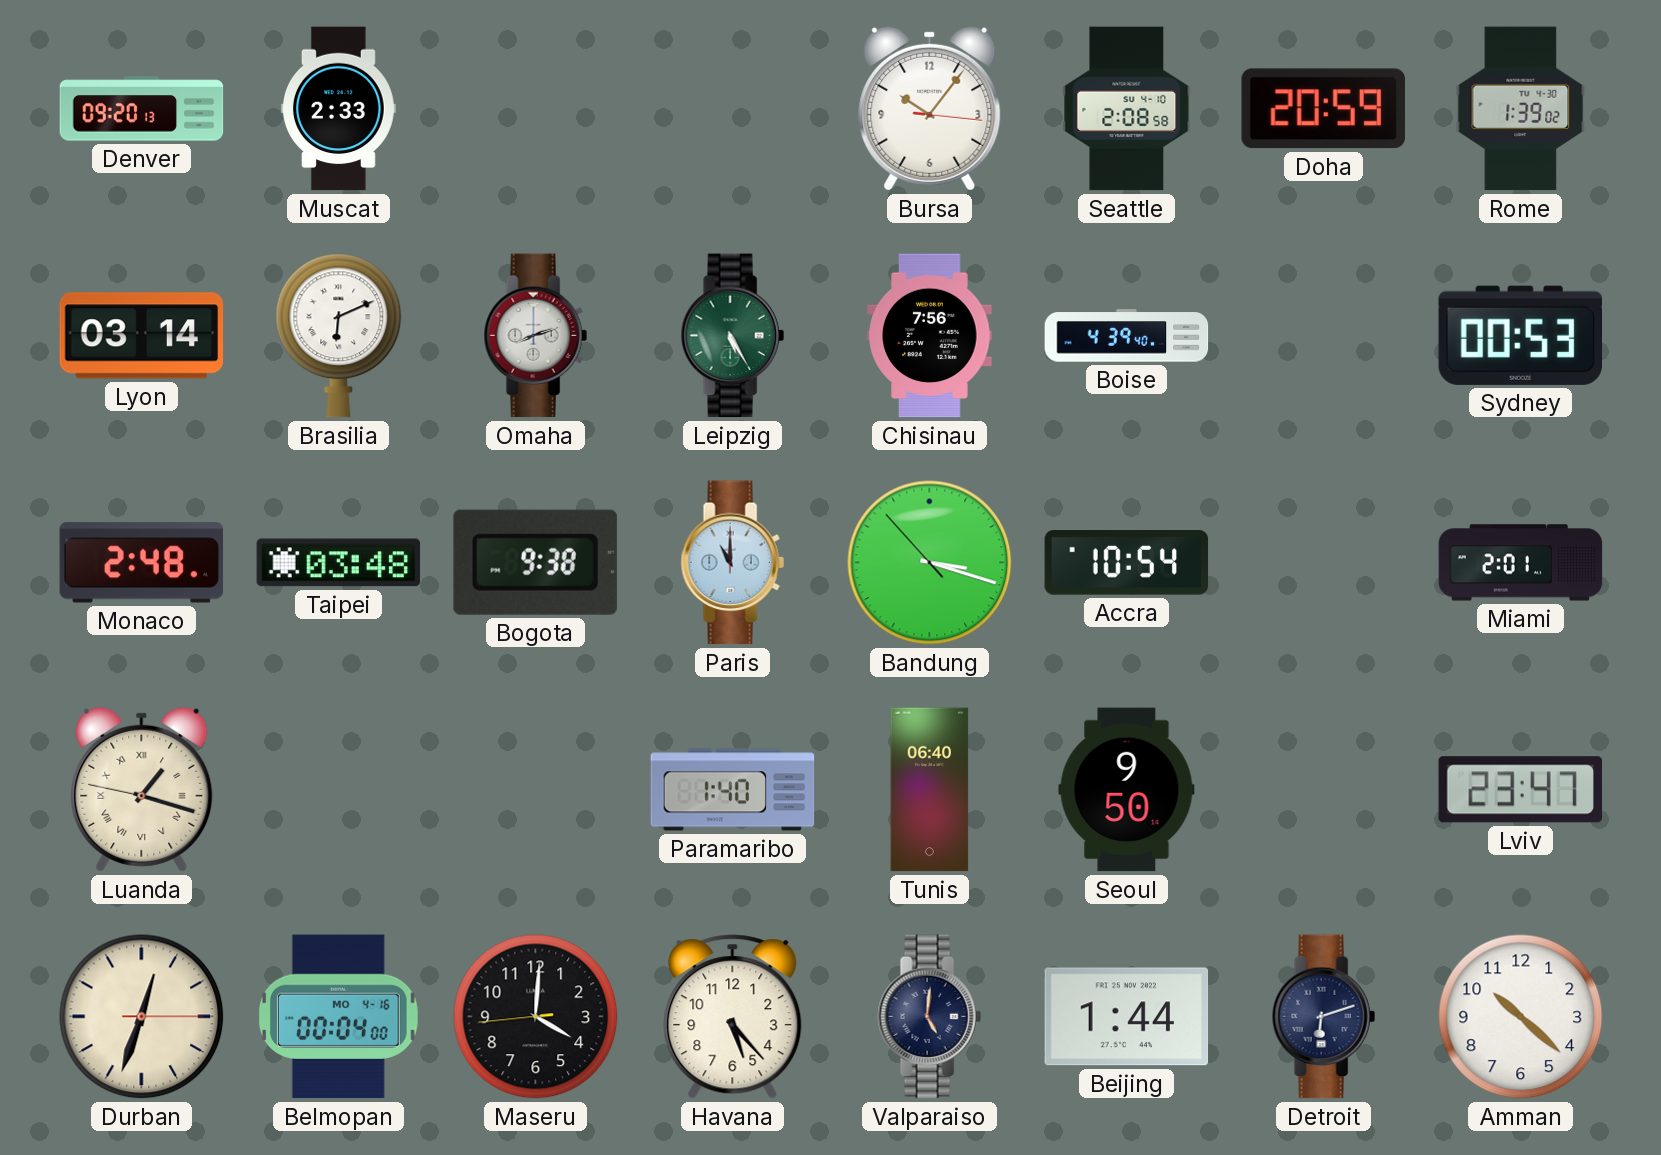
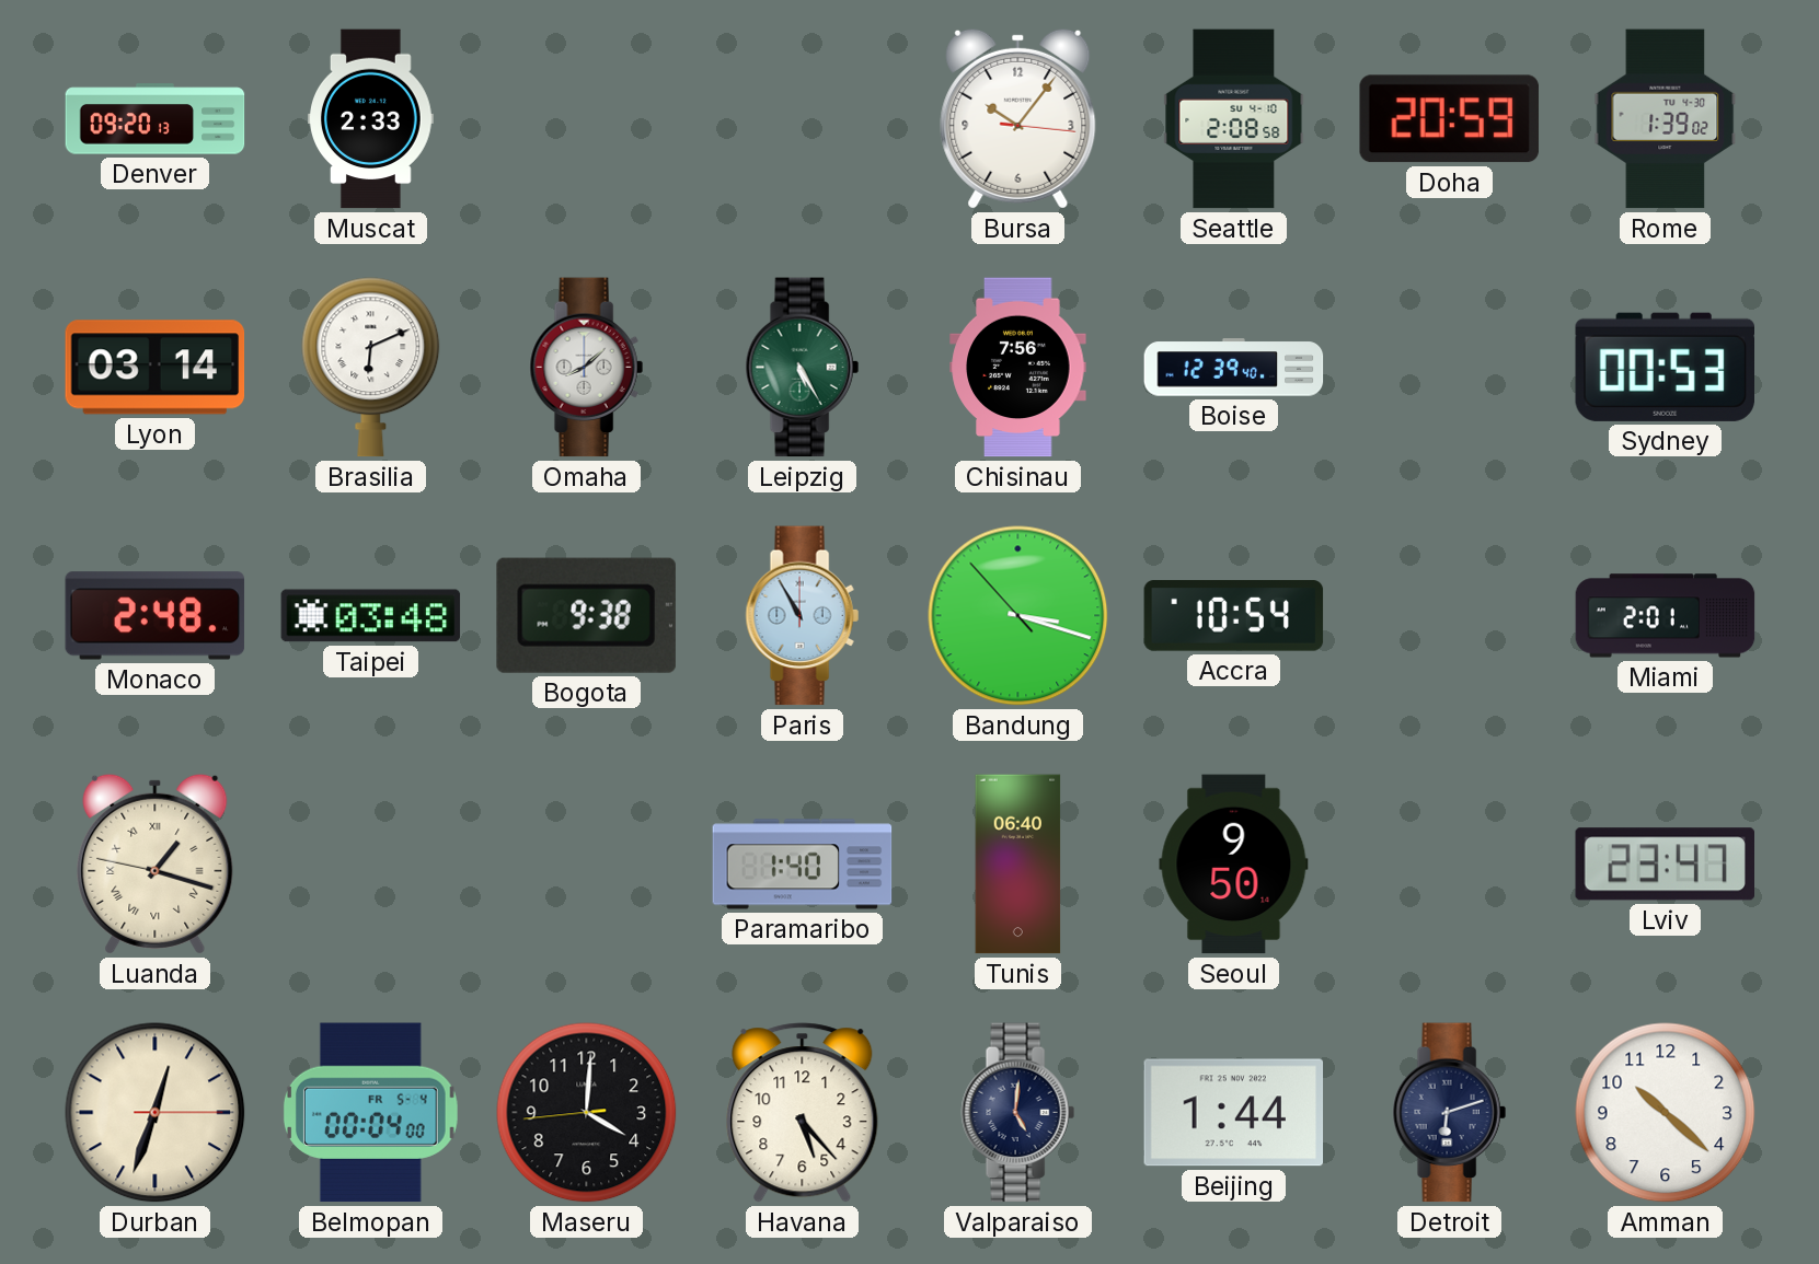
Omaha: 8:12 -> 8:08 (586, 368)
Boise: 4:39 -> 12:39 (1234, 368)
Paris: 11:00 -> 10:55 (802, 616)
Belmopan date: MO 4-16 -> FR 5-4 (370, 1113)
